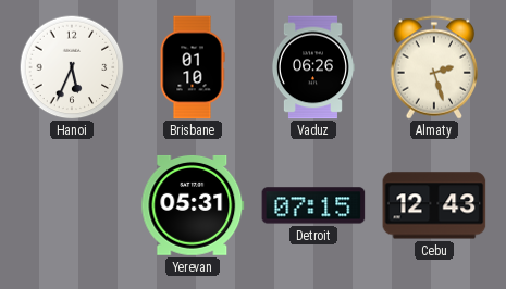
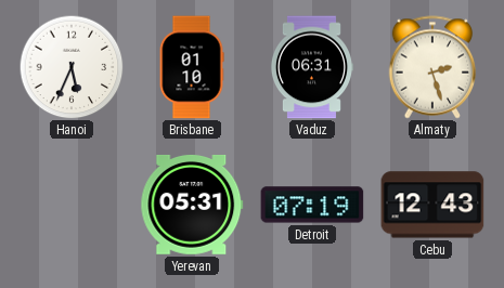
Vaduz: 06:26 -> 06:31 (311, 67)
Detroit: 07:15 -> 07:19 (312, 205)
